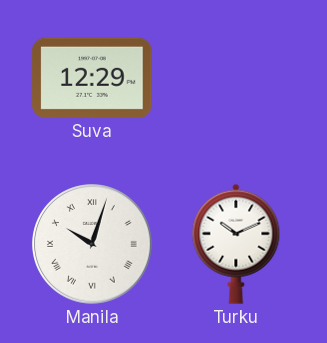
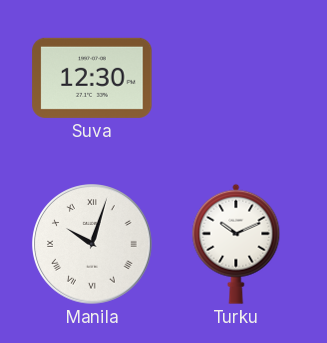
Suva: 12:29 -> 12:30 (92, 78)
